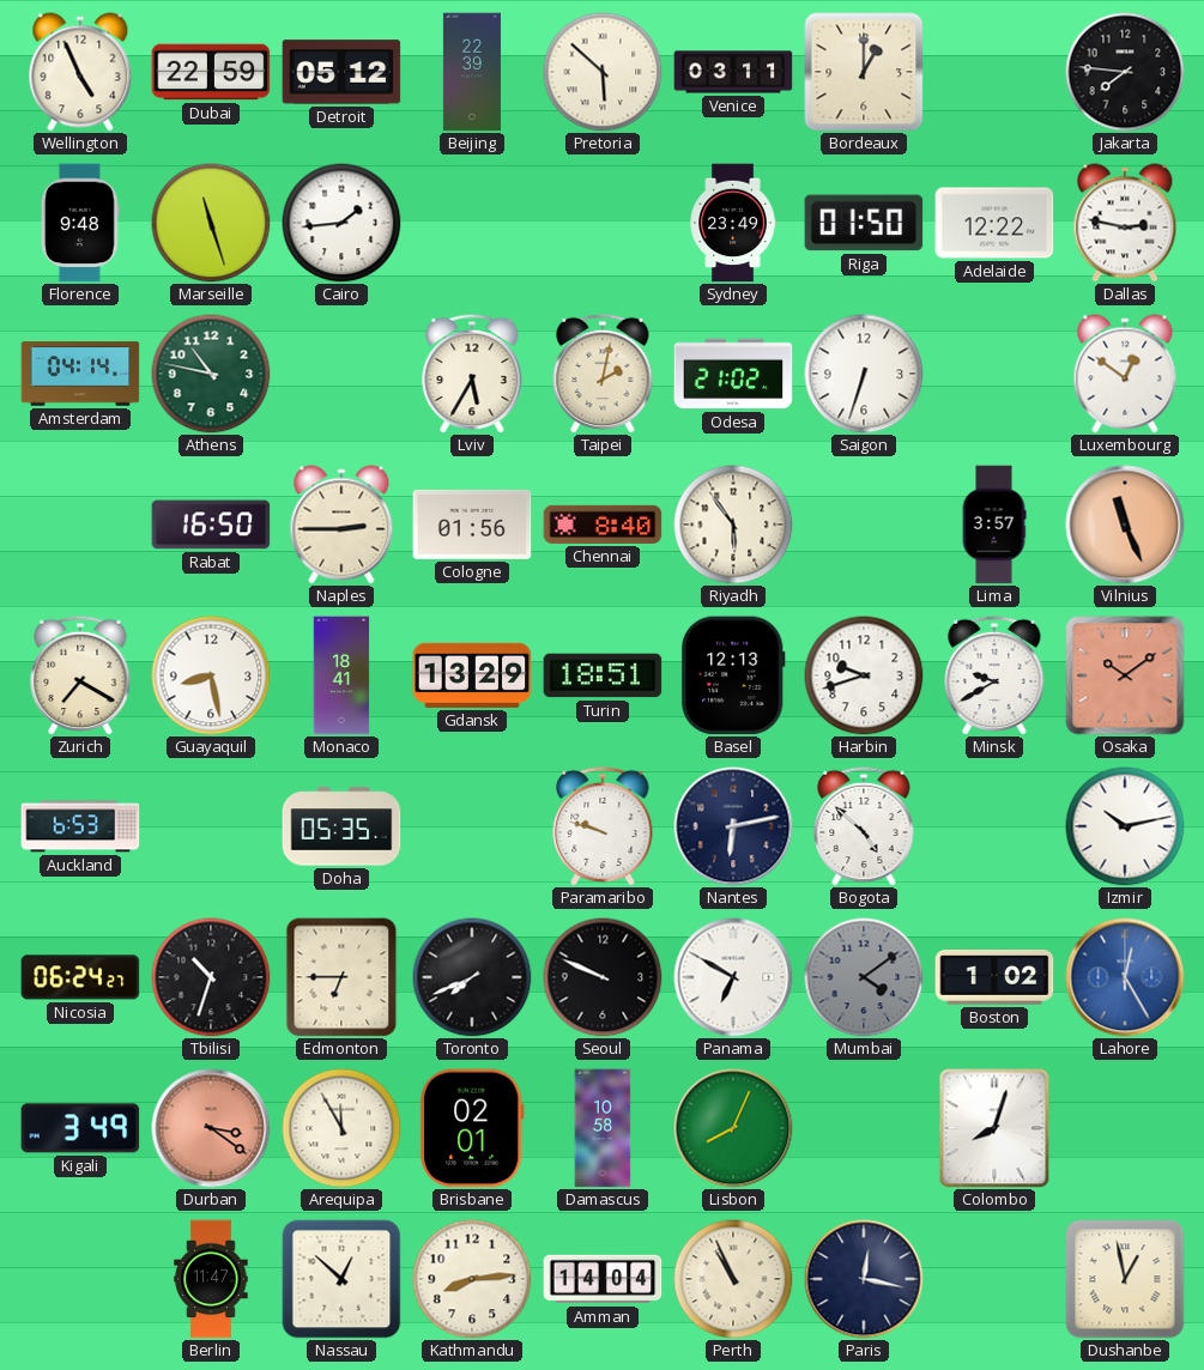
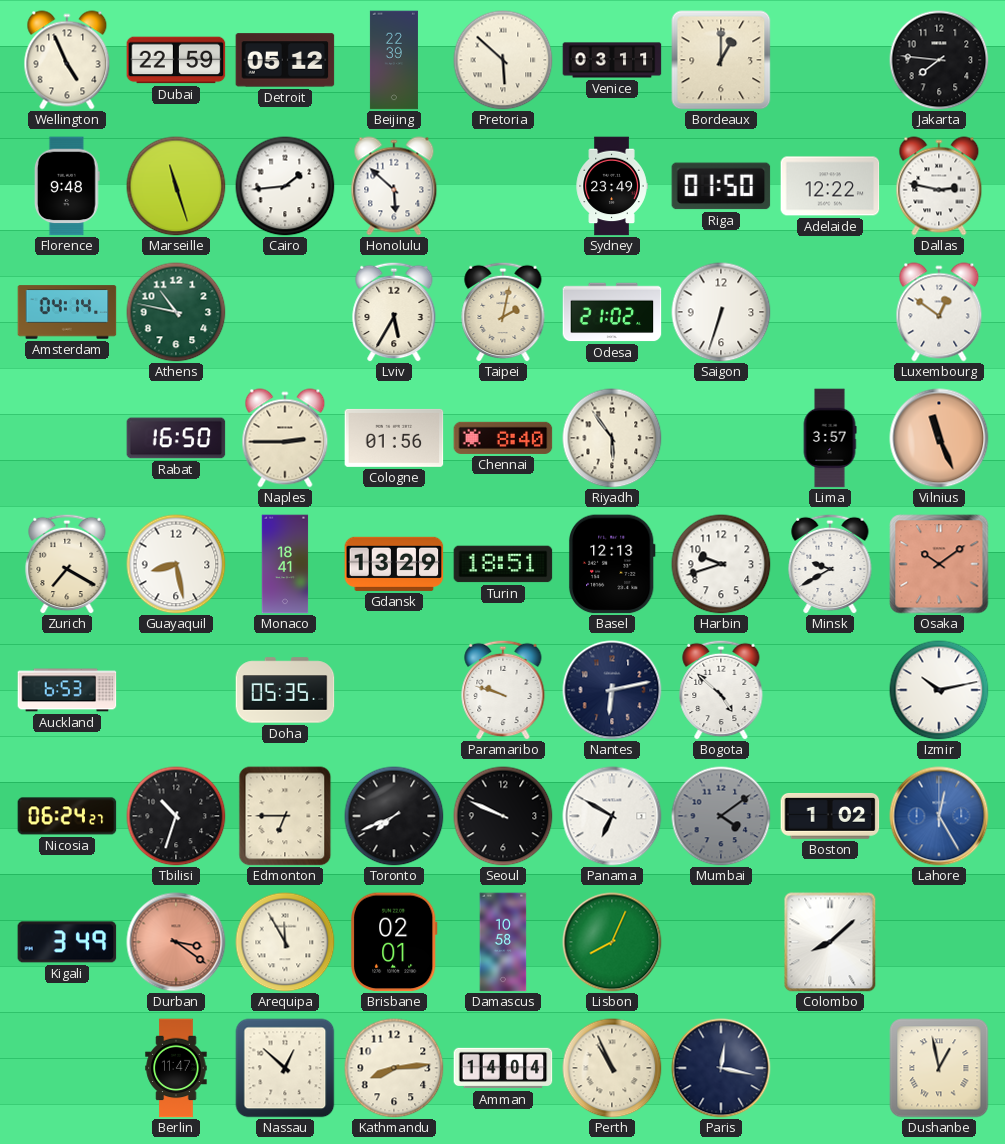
Honolulu: none -> 5:52 (394, 186)
Colombo: 8:03 -> 8:08 (830, 942)
